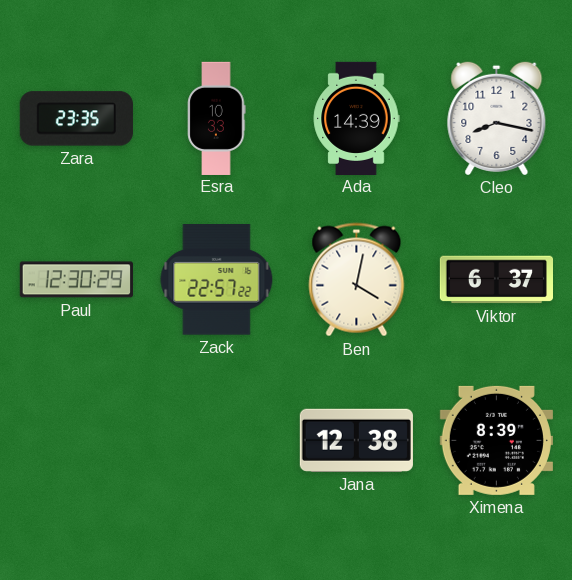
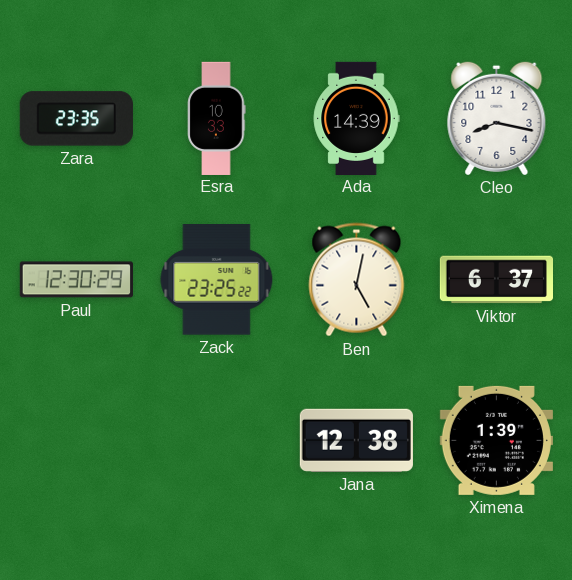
Zack: 22:57 -> 23:25 (217, 280)
Ben: 4:02 -> 5:02 (357, 280)
Ximena: 8:39 -> 1:39 (496, 440)
